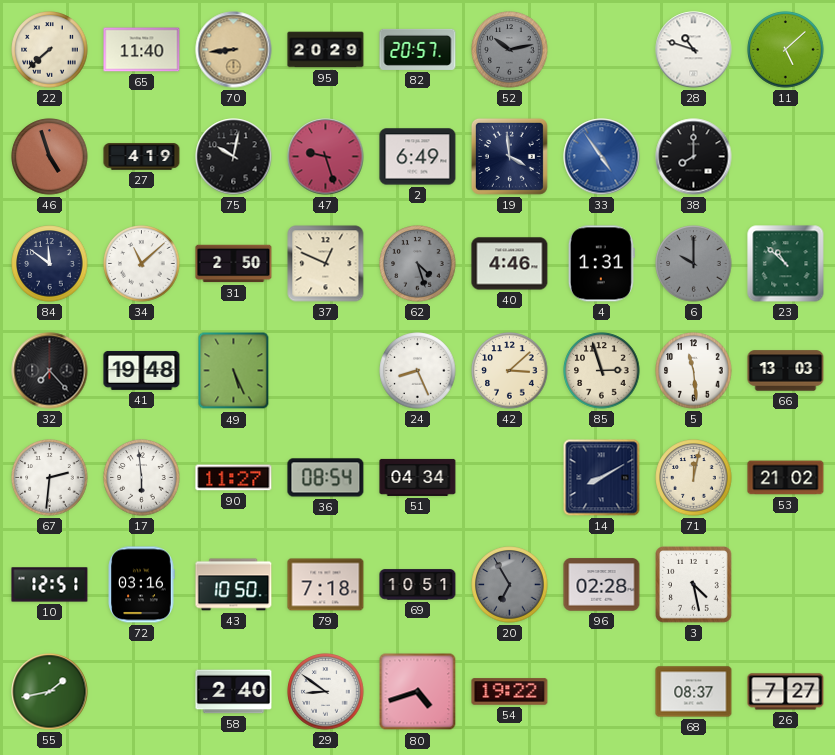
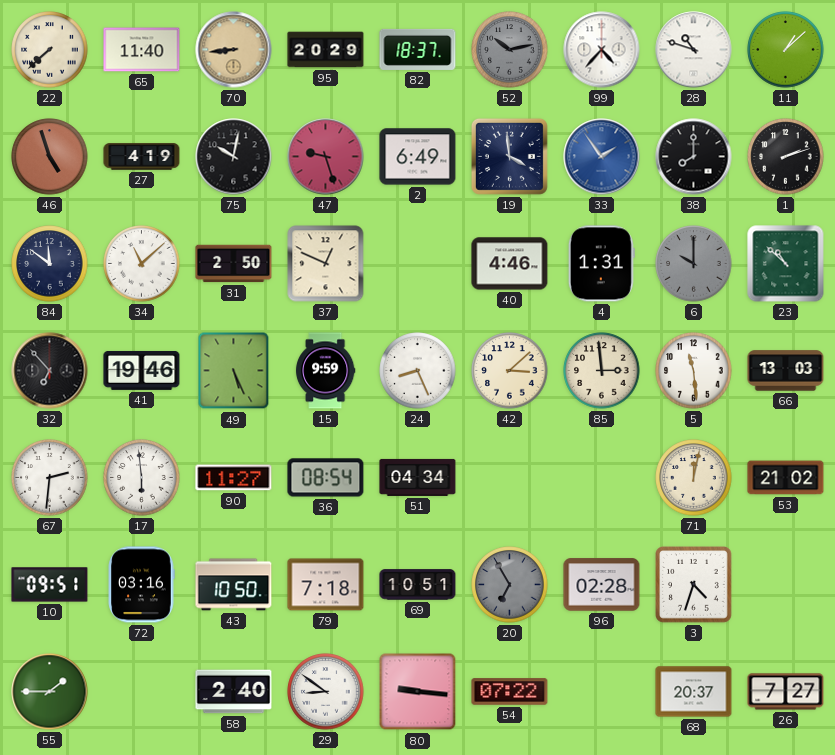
82: 20:57 -> 18:37 (418, 49)
99: none -> 4:37 (602, 50)
11: 5:08 -> 1:08 (786, 50)
33: 4:54 -> 1:54 (602, 157)
1: none -> 2:12 (786, 157)
62: 4:27 -> none (418, 264)
32: 7:23 -> 6:53 (50, 371)
41: 19:48 -> 19:46 (142, 370)
15: none -> 9:59 (325, 371)
85: 2:57 -> 2:59 (602, 371)
14: 8:10 -> none (602, 478)
10: 12:51 -> 09:51 (50, 585)
3: 4:28 -> 4:33 (694, 585)
55: 1:43 -> 1:45 (50, 692)
80: 4:42 -> 9:16 (418, 692)
54: 19:22 -> 07:22 (510, 692)
68: 08:37 -> 20:37 (694, 692)
